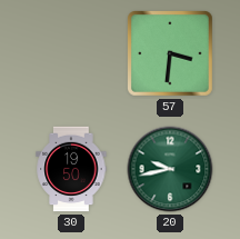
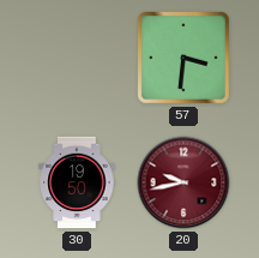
20 dial: green -> burgundy (183, 182)
